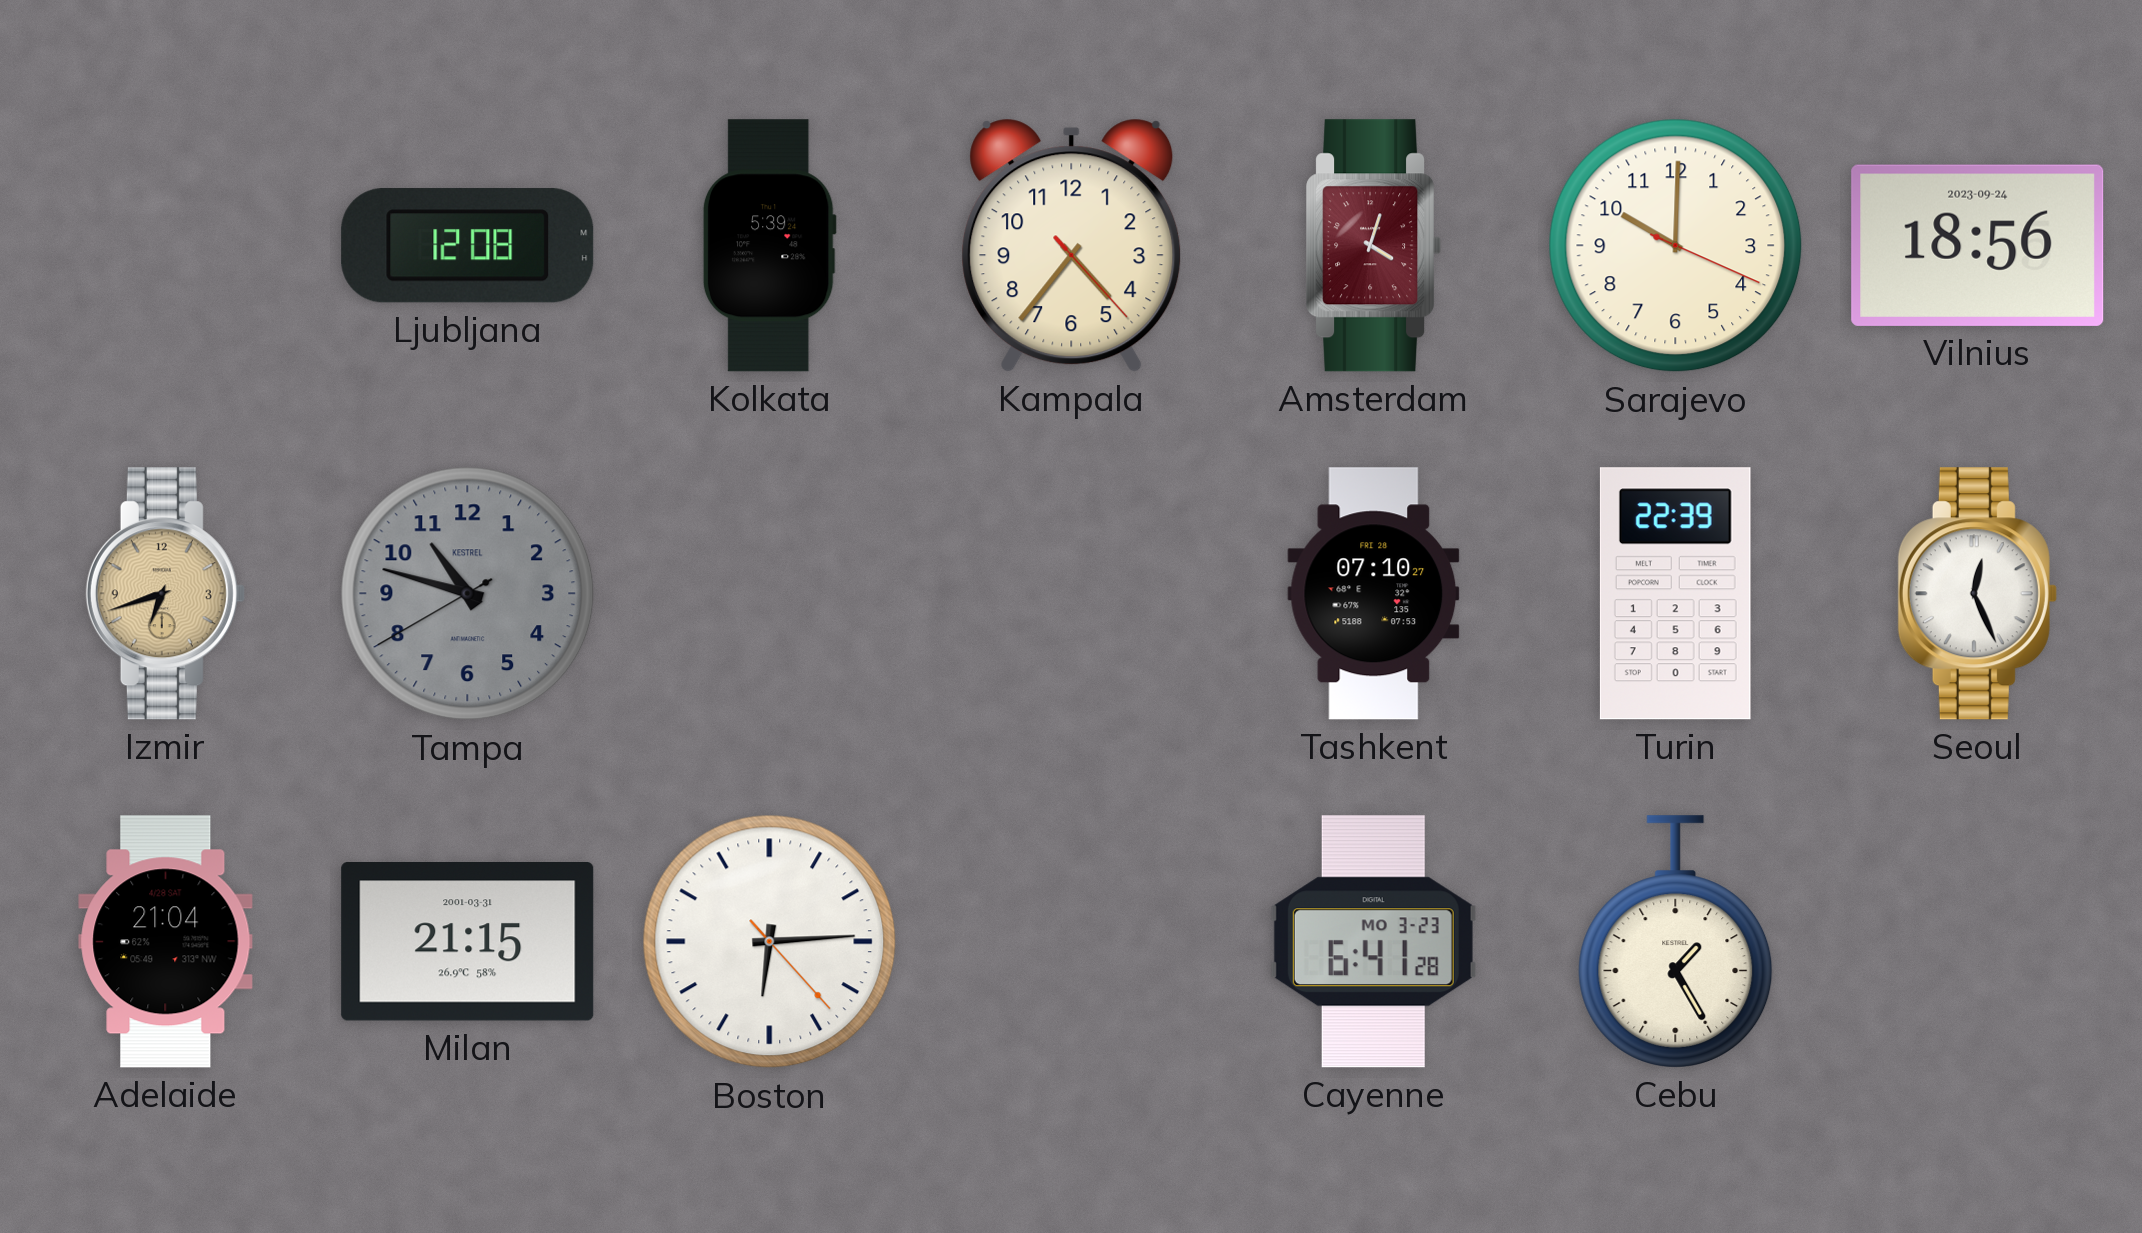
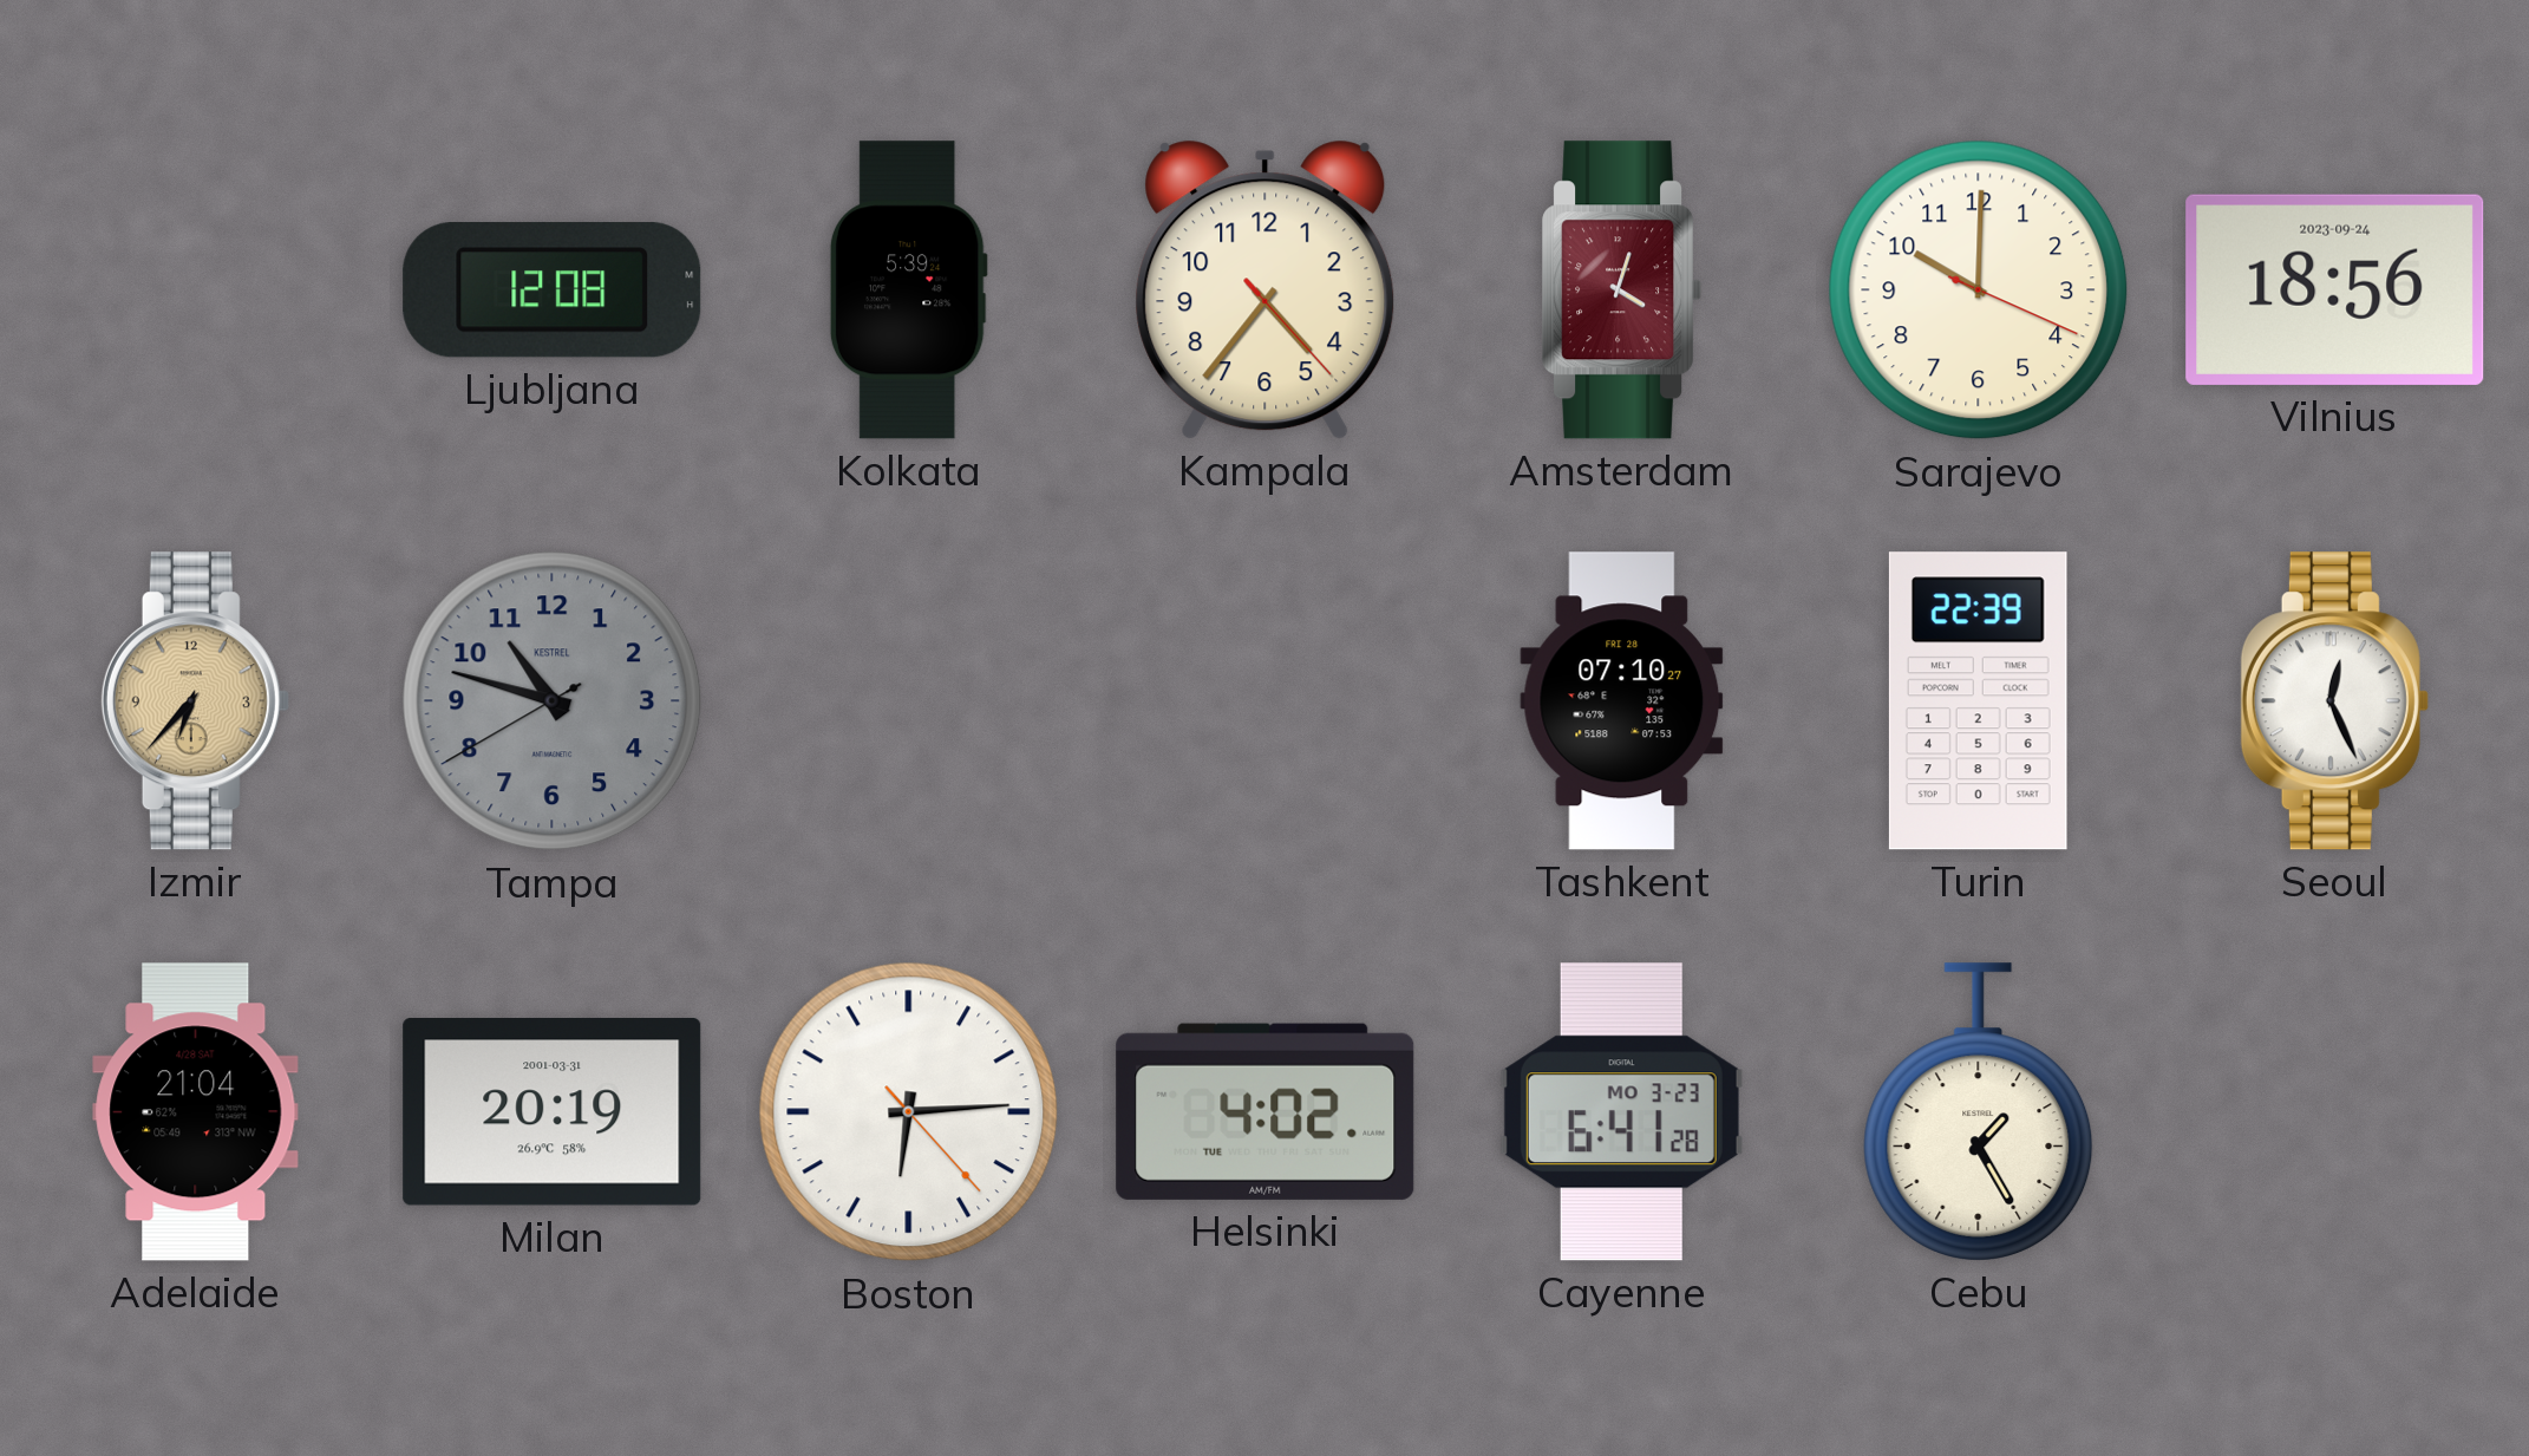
Izmir: 6:42 -> 6:37 (195, 701)
Milan: 21:15 -> 20:19 (553, 1112)
Helsinki: none -> 4:02 (1266, 1111)
